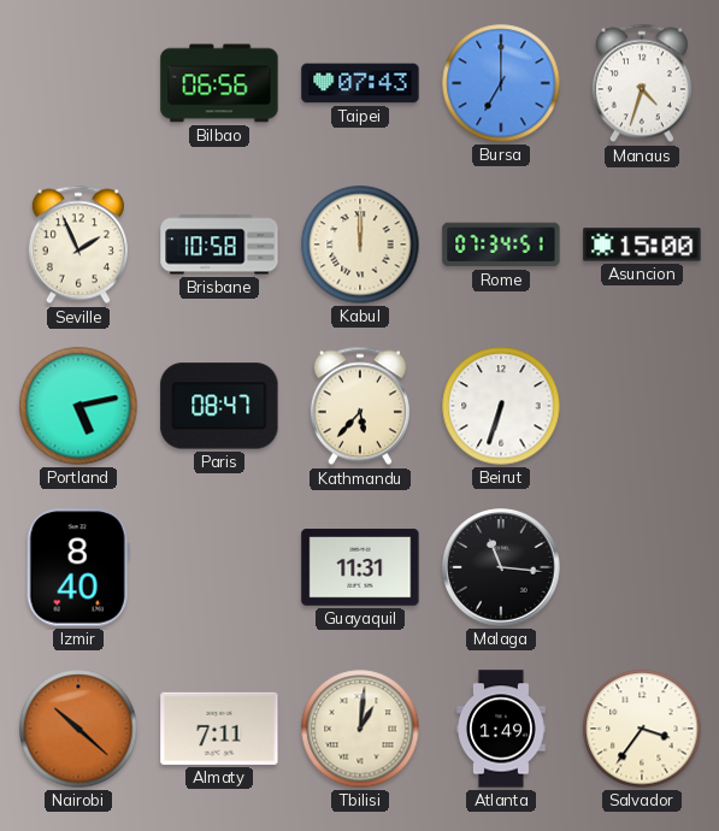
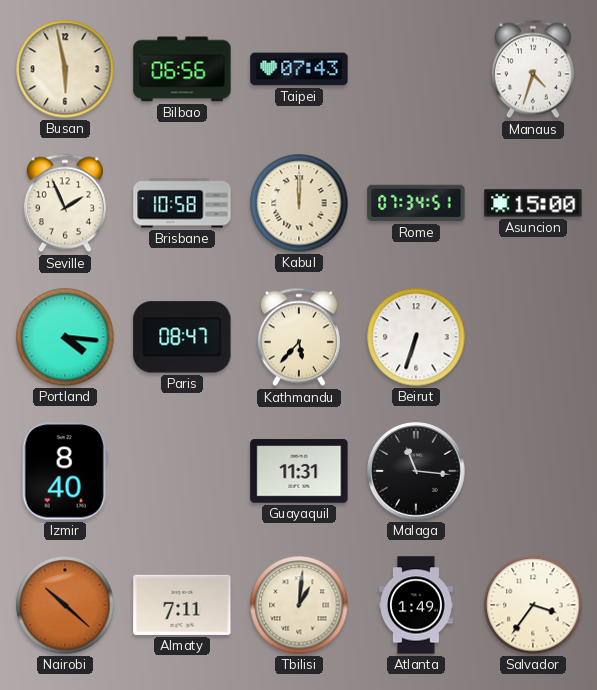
Busan: none -> 5:58 (65, 69)
Bursa: 7:00 -> none (501, 83)
Portland: 5:13 -> 4:16 (65, 337)
